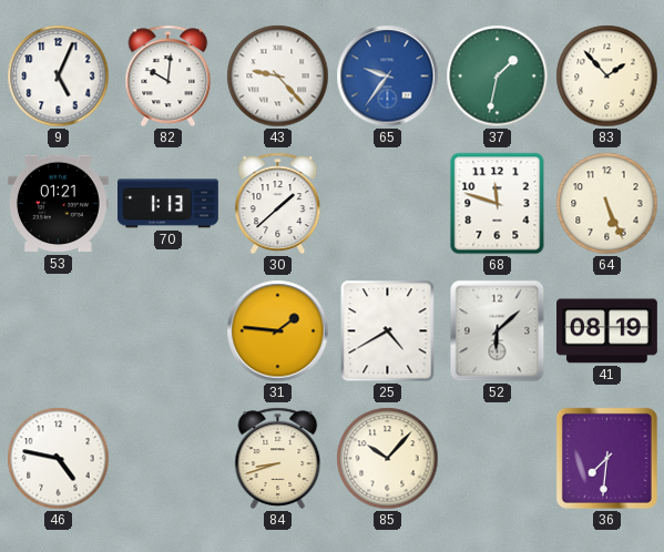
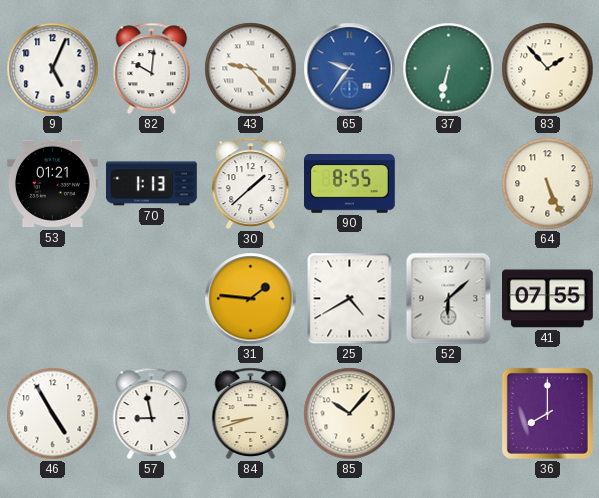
37: 1:32 -> 6:32 (449, 69)
90: none -> 8:55 (350, 184)
68: 11:48 -> none (498, 204)
41: 08:19 -> 07:55 (548, 299)
46: 4:47 -> 4:55 (53, 414)
57: none -> 8:58 (152, 413)
36: 7:31 -> 8:00 (547, 413)
